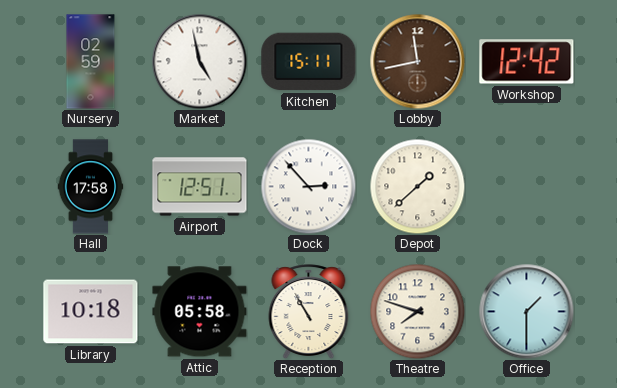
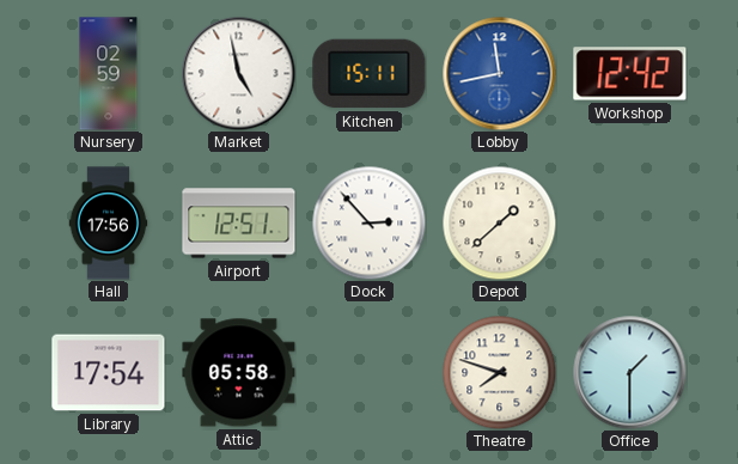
Lobby dial: brown -> blue (499, 73)
Hall: 17:58 -> 17:56 (109, 224)
Library: 10:18 -> 17:54 (109, 373)
Reception: 10:55 -> none (309, 311)
